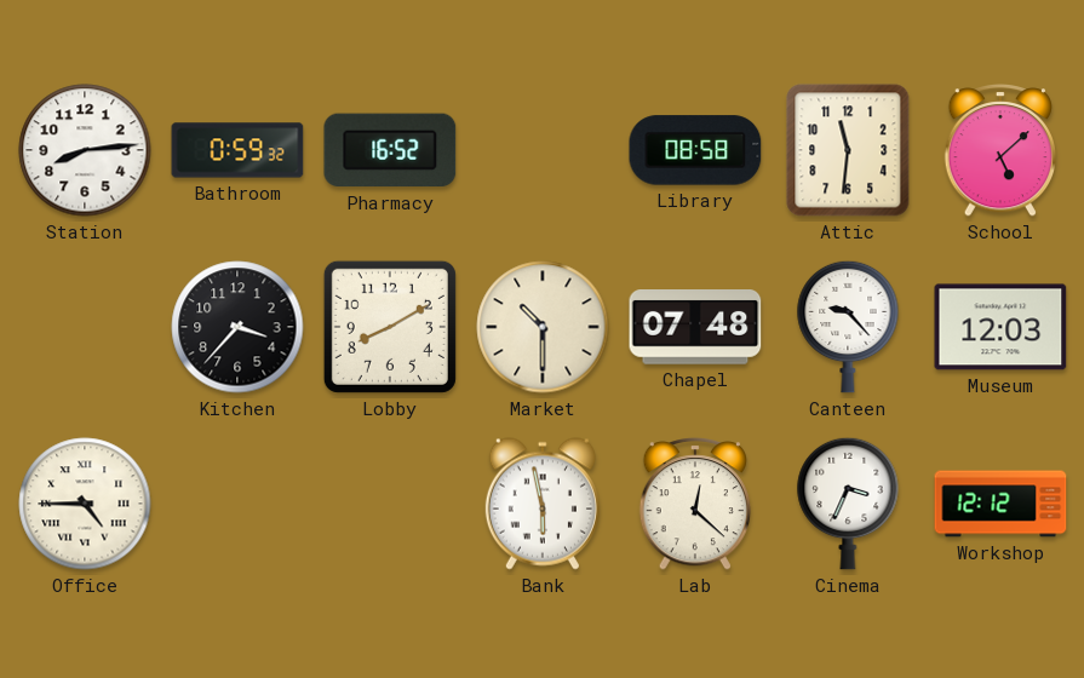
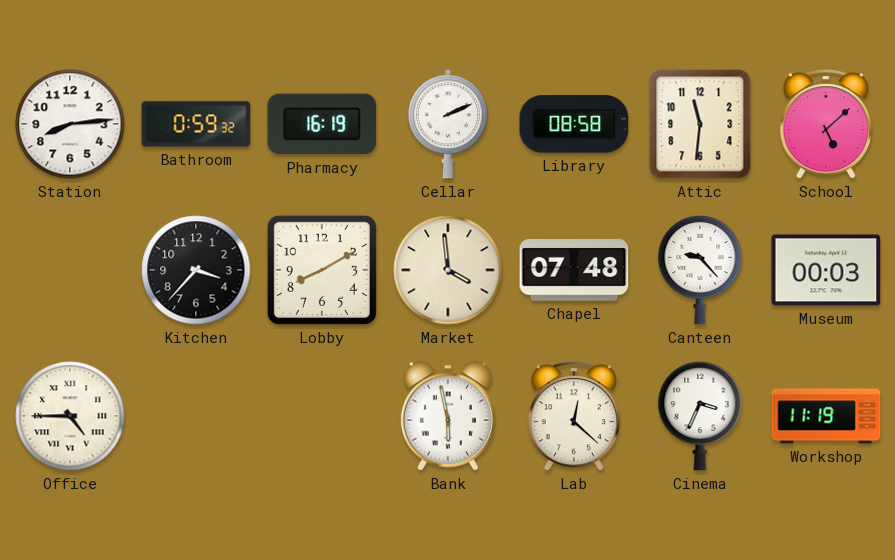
Pharmacy: 16:52 -> 16:19 (322, 124)
Cellar: none -> 2:11 (448, 124)
Market: 10:30 -> 3:59 (448, 270)
Museum: 12:03 -> 00:03 (826, 270)
Workshop: 12:12 -> 11:19 (826, 416)
